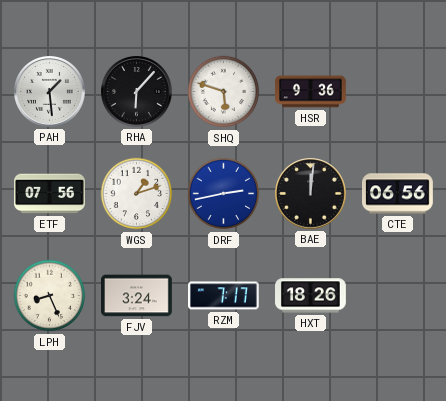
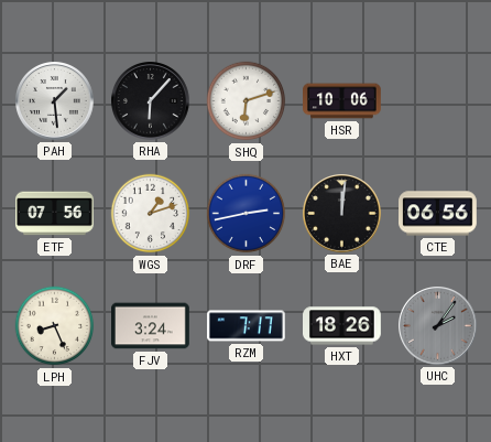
SHQ: 5:48 -> 6:12 (247, 101)
HSR: 9:36 -> 10:06 (342, 101)
UHC: none -> 2:06 (438, 326)
